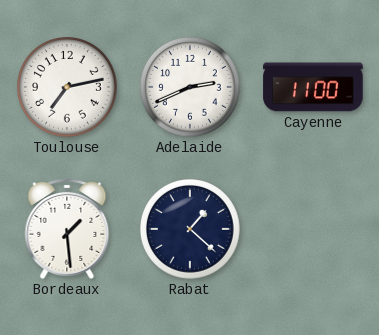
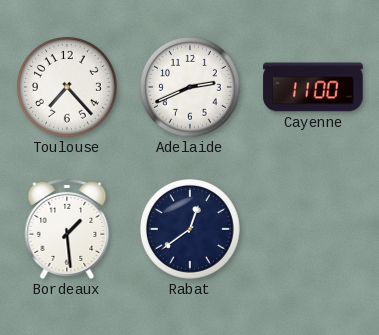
Toulouse: 7:13 -> 7:23 (68, 88)
Rabat: 1:22 -> 12:39 (191, 230)
